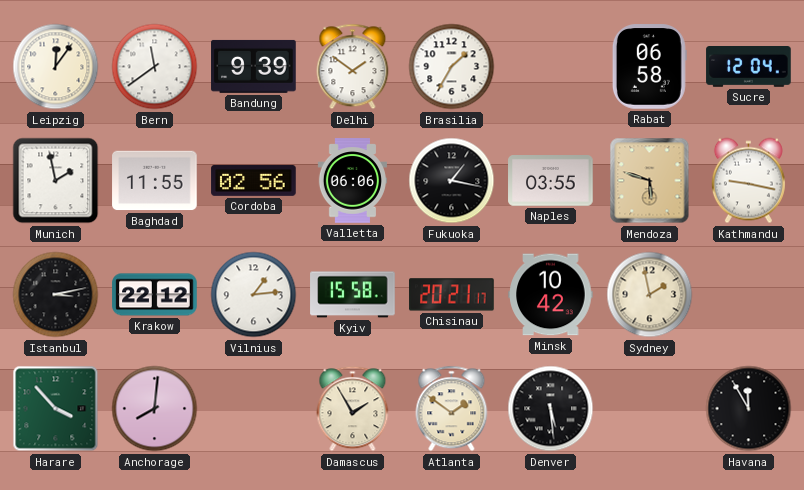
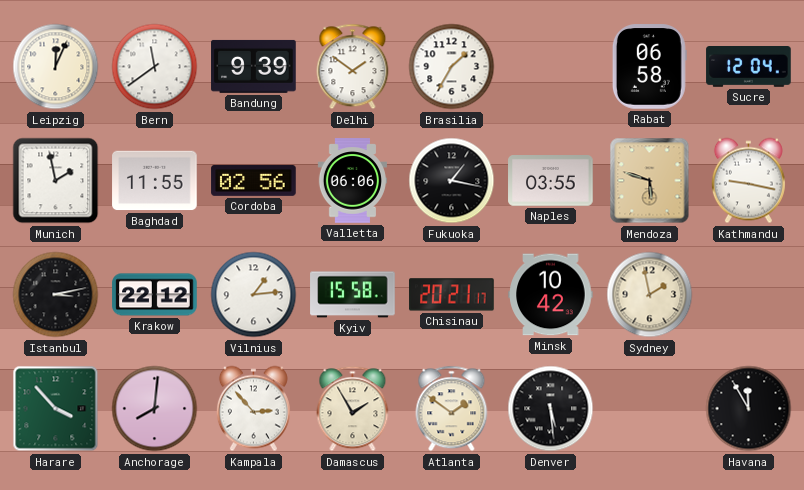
Leipzig: 12:06 -> 12:04 (56, 67)
Kampala: none -> 2:53 (253, 409)
